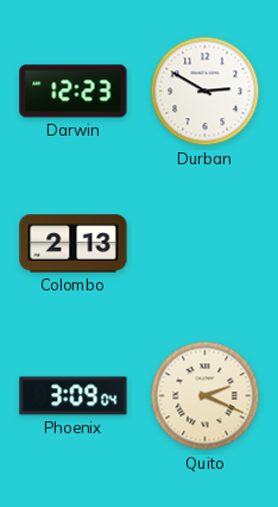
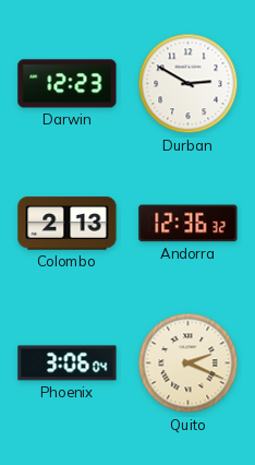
Andorra: none -> 12:36 (189, 224)
Phoenix: 3:09 -> 3:06 (68, 363)
